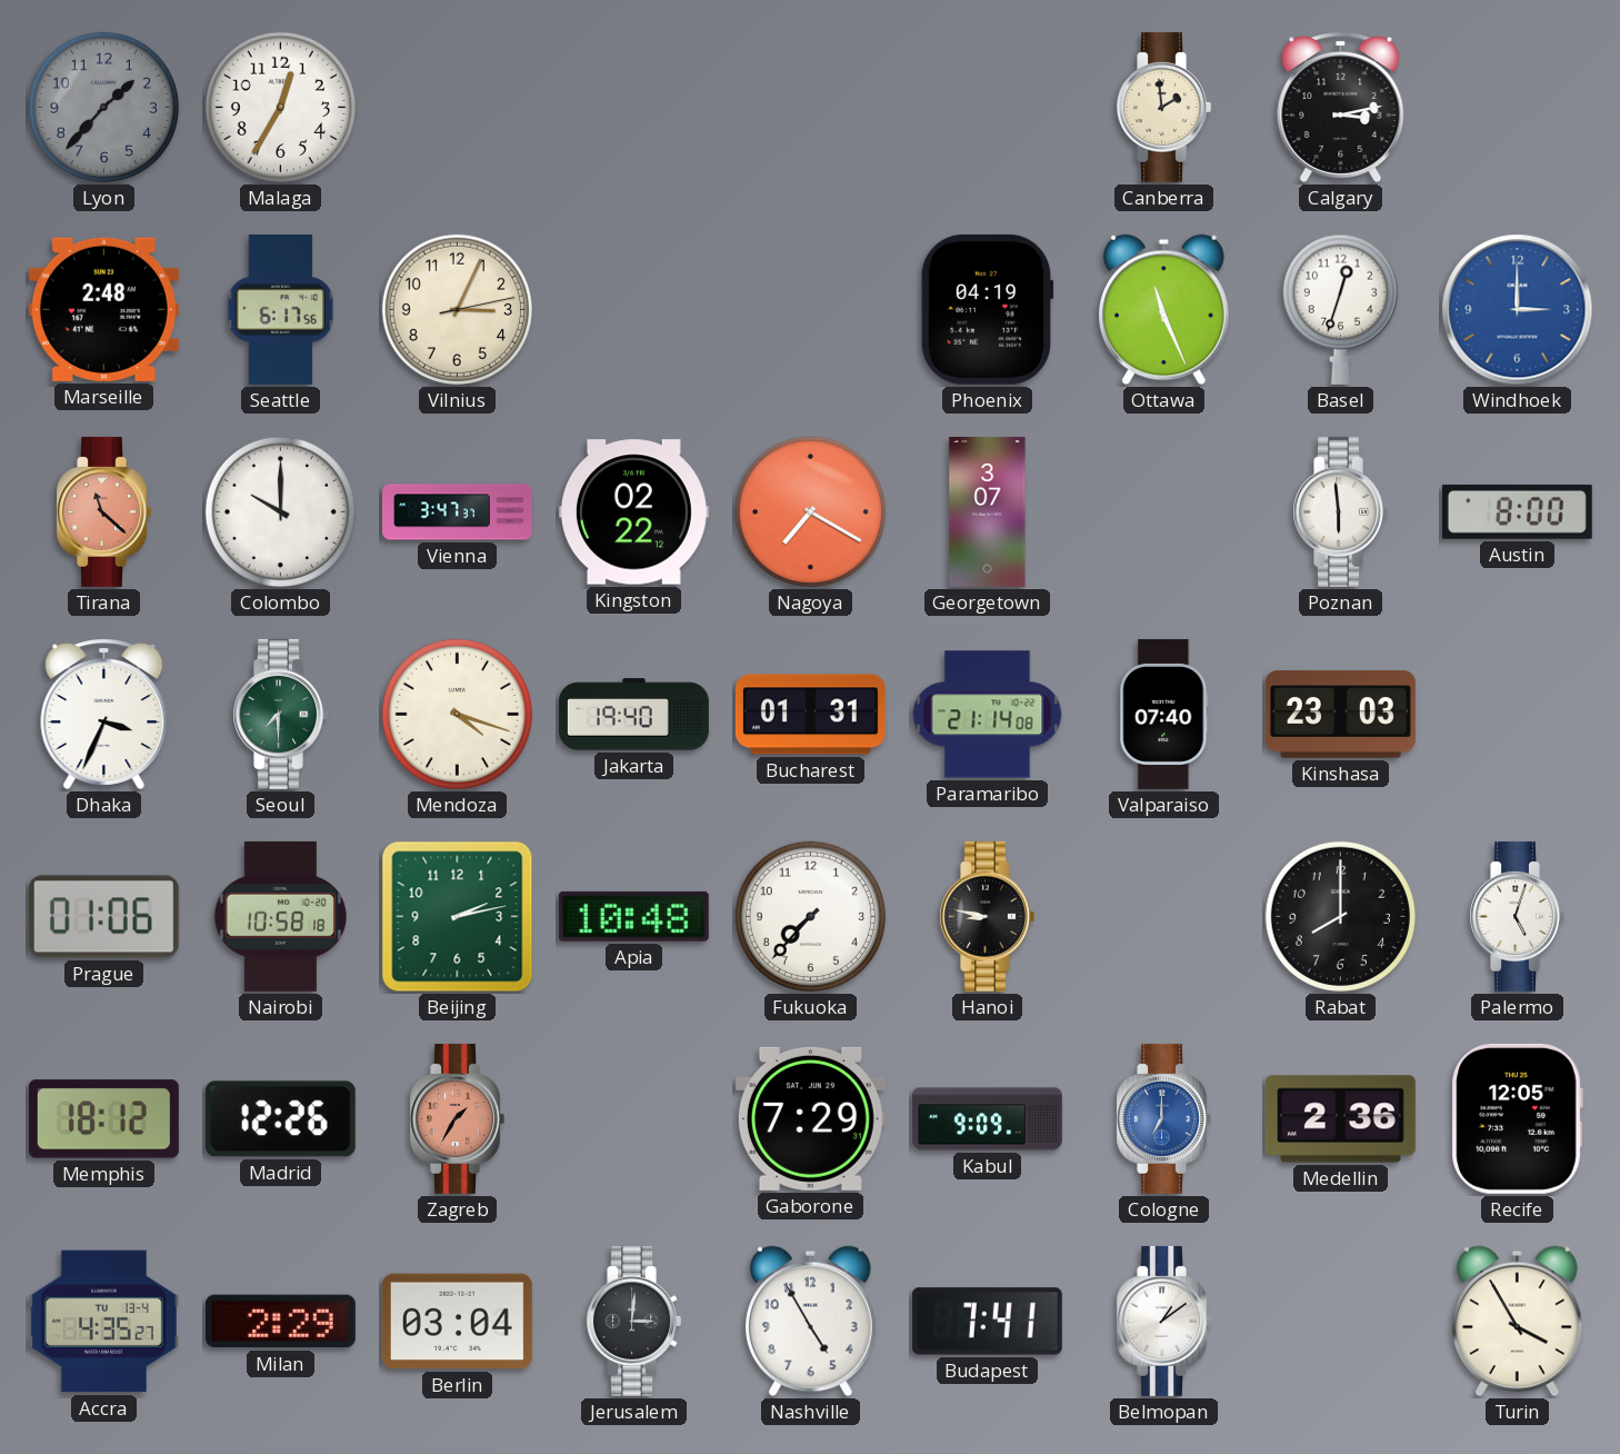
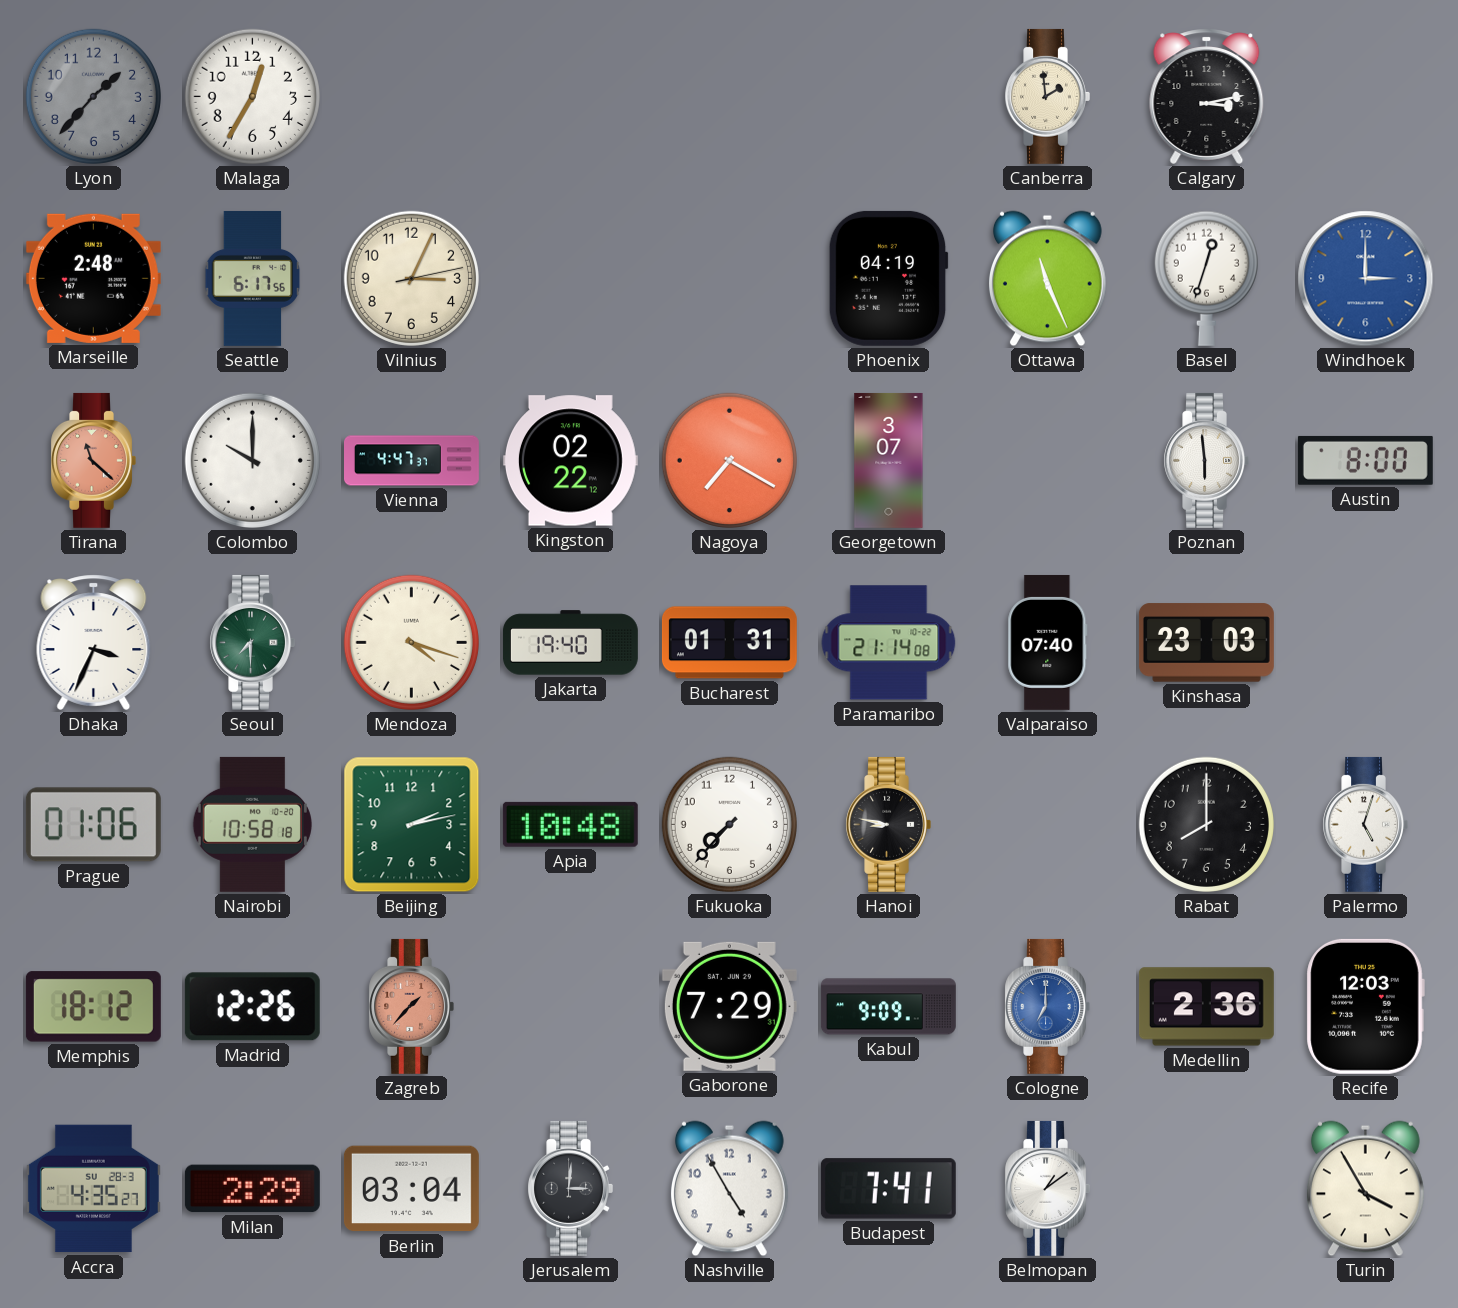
Vienna: 3:47 -> 4:47 (412, 461)
Zagreb: 1:35 -> 1:37 (411, 1006)
Recife: 12:05 -> 12:03 (1365, 1006)
Accra date: TU 13-4 -> SU 28-3 (93, 1189)
